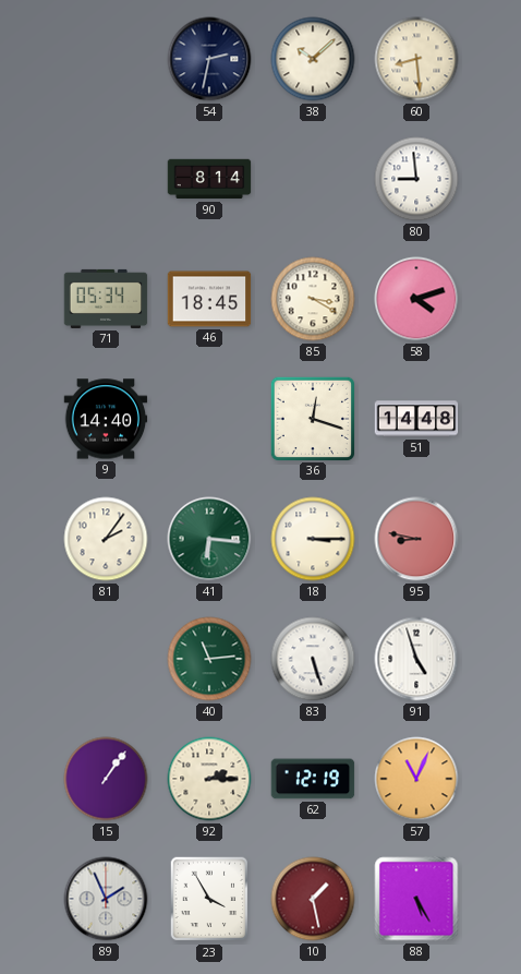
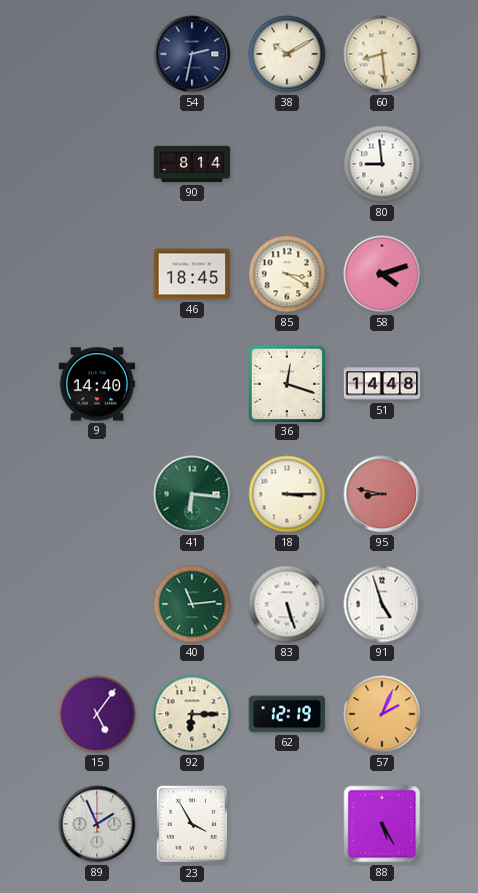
38: 10:08 -> 10:10 (287, 54)
71: 05:34 -> none (106, 299)
81: 2:06 -> none (106, 539)
15: 1:06 -> 5:06 (97, 714)
92: 2:15 -> 6:15 (192, 714)
57: 11:04 -> 2:04 (382, 714)
10: 1:28 -> none (313, 899)
